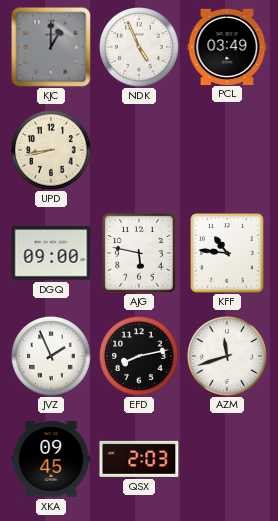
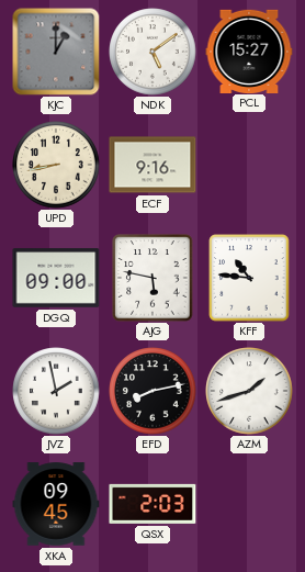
NDK: 4:56 -> 5:09 (152, 52)
PCL: 03:49 -> 15:27 (249, 51)
ECF: none -> 9:16 (152, 165)
JVZ: 1:56 -> 1:58 (56, 391)
AZM: 11:42 -> 1:42 (249, 391)
